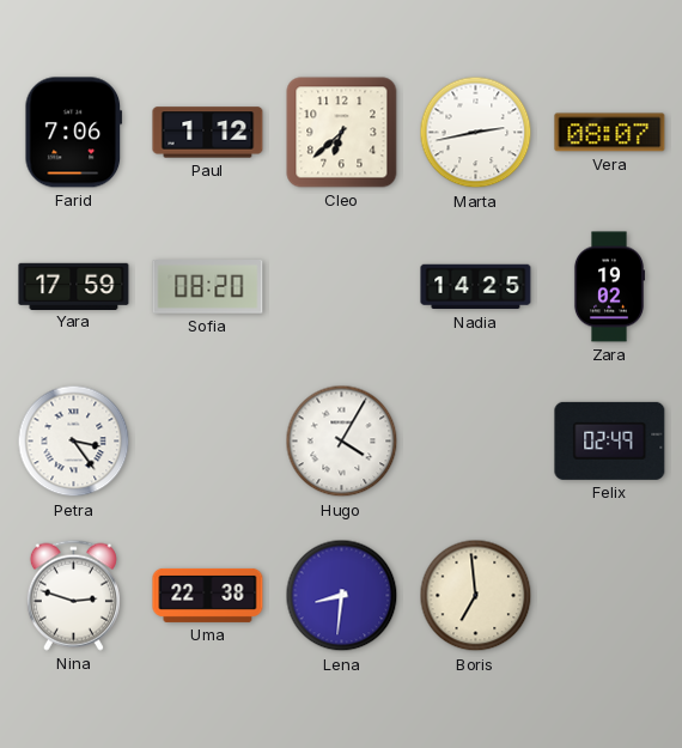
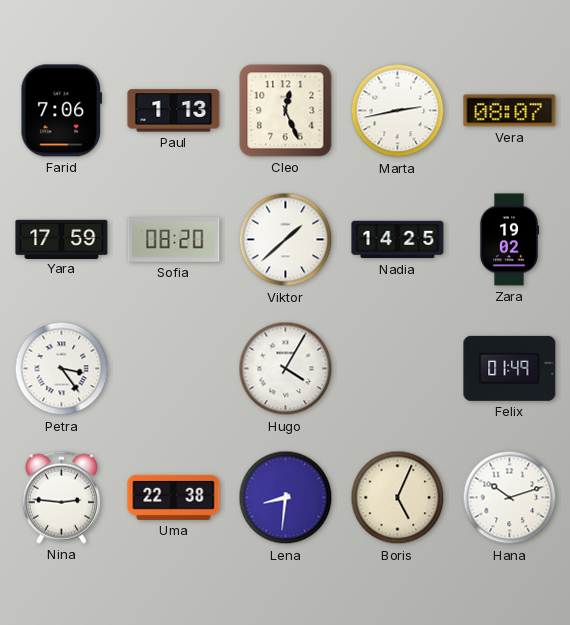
Paul: 1:12 -> 1:13 (174, 111)
Cleo: 6:38 -> 12:26 (286, 111)
Viktor: none -> 1:38 (286, 240)
Felix: 02:49 -> 01:49 (510, 368)
Nina: 2:48 -> 2:46 (61, 497)
Boris: 6:59 -> 5:04 (398, 498)
Hana: none -> 10:12 (510, 498)
